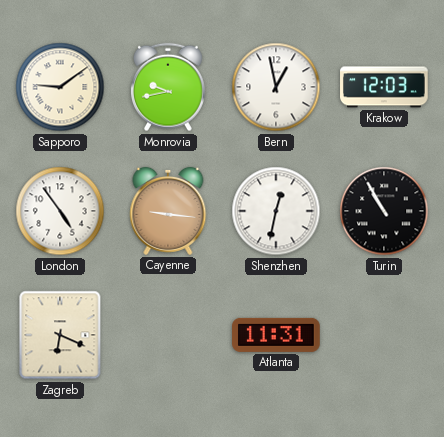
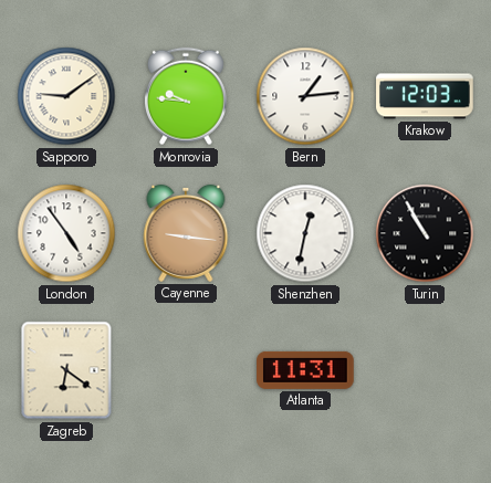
Monrovia: 9:43 -> 9:46 (186, 96)
Bern: 12:58 -> 1:14 (305, 96)
Zagreb: 6:19 -> 6:21 (66, 370)
